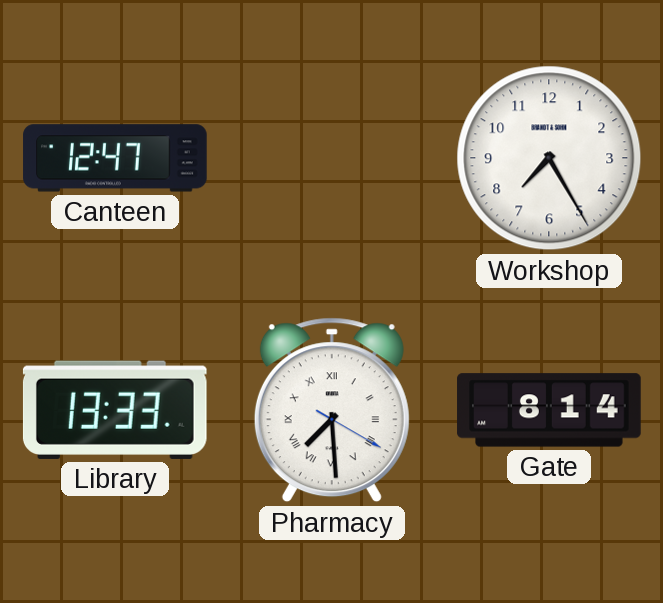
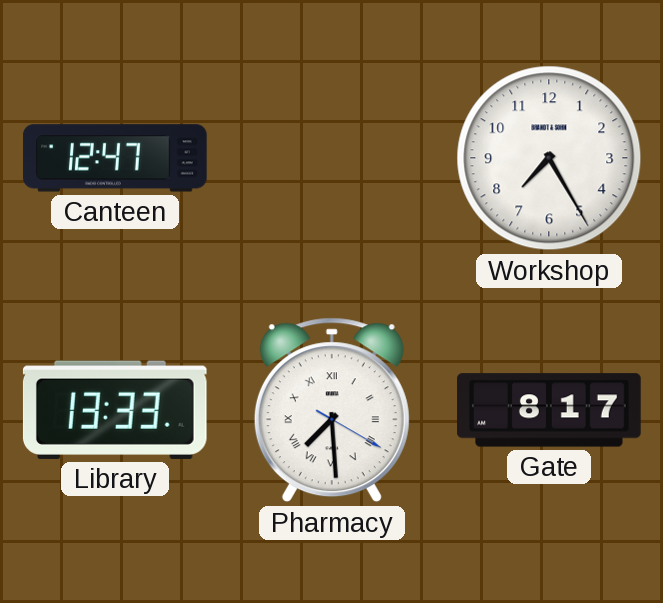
Gate: 8:14 -> 8:17 (549, 410)
